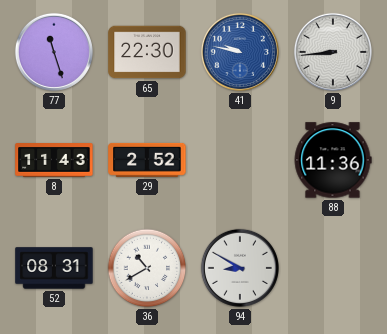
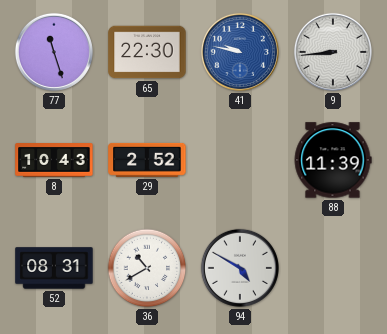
8: 11:43 -> 10:43 (54, 161)
88: 11:36 -> 11:39 (333, 160)
94: 8:50 -> 4:50 (240, 268)
